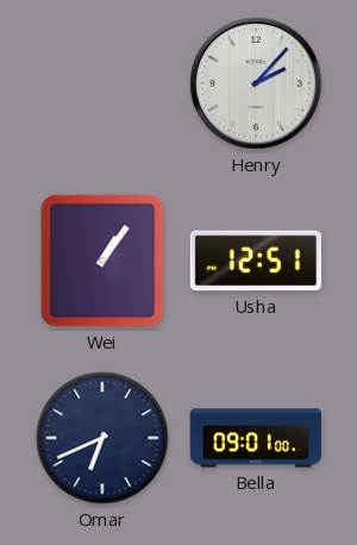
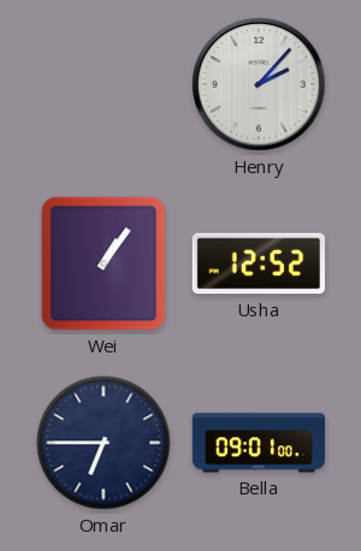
Usha: 12:51 -> 12:52 (258, 263)
Omar: 6:41 -> 6:45 (103, 443)
